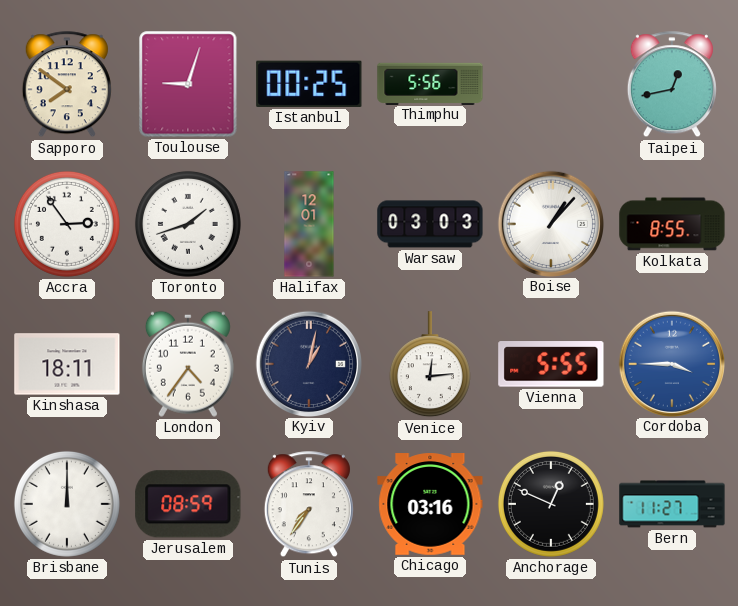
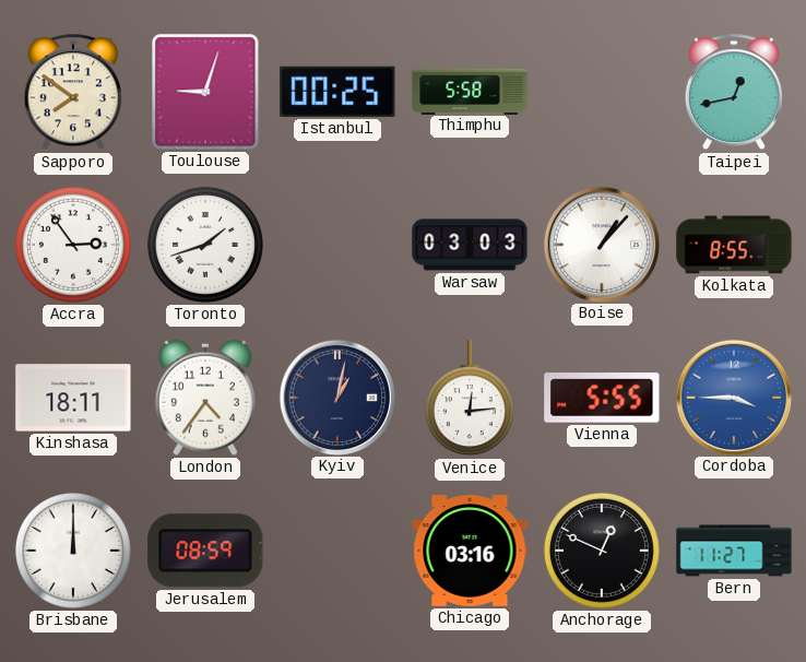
Thimphu: 5:56 -> 5:58 (470, 91)
Halifax: 12:01 -> none (309, 224)
Tunis: 7:36 -> none (309, 505)
